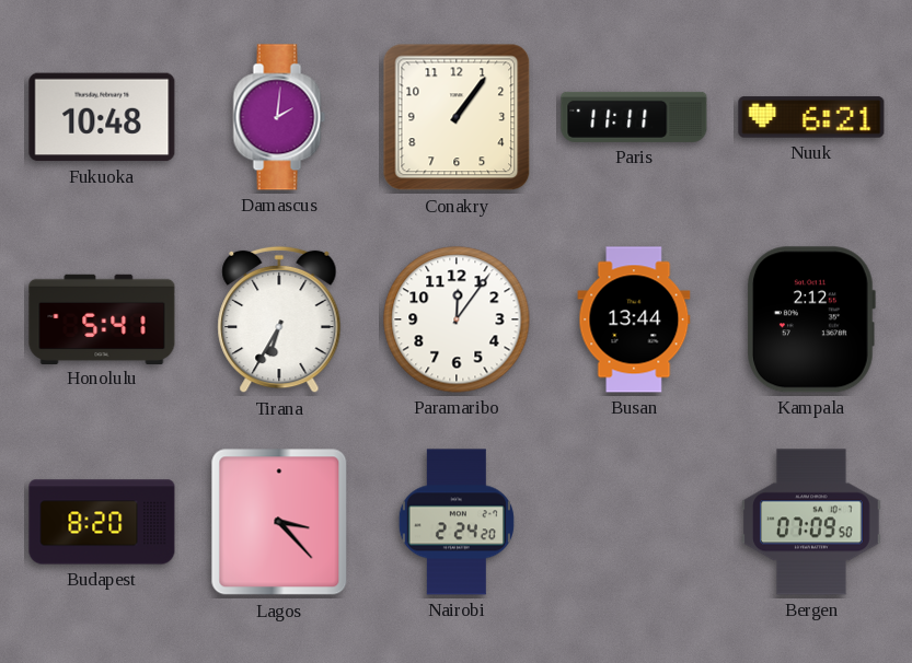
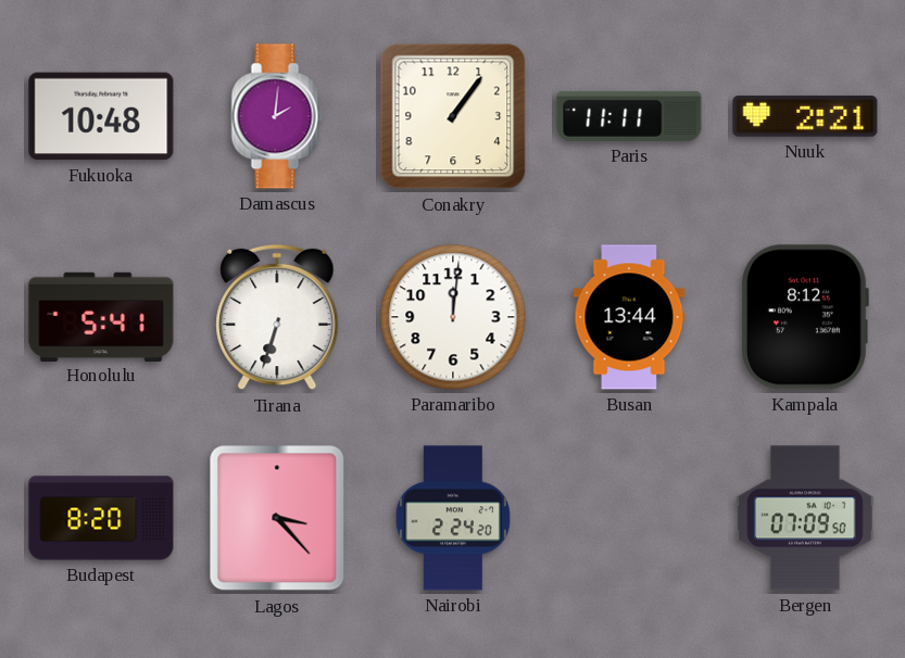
Nuuk: 6:21 -> 2:21 (805, 116)
Tirana: 6:35 -> 6:33 (277, 317)
Paramaribo: 12:06 -> 12:01 (453, 317)
Kampala: 2:12 -> 8:12 (805, 317)
